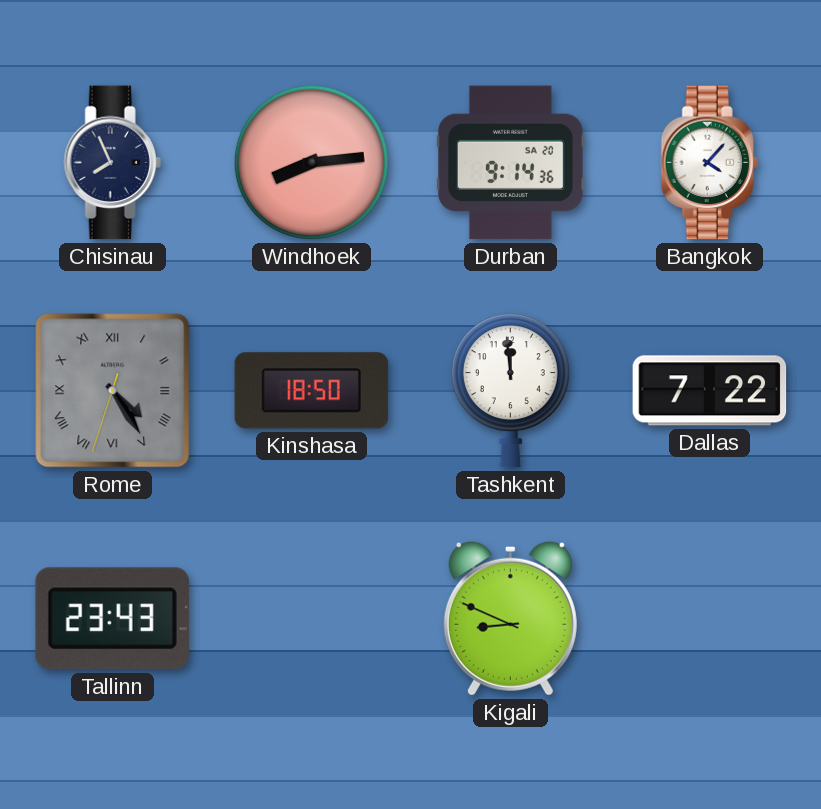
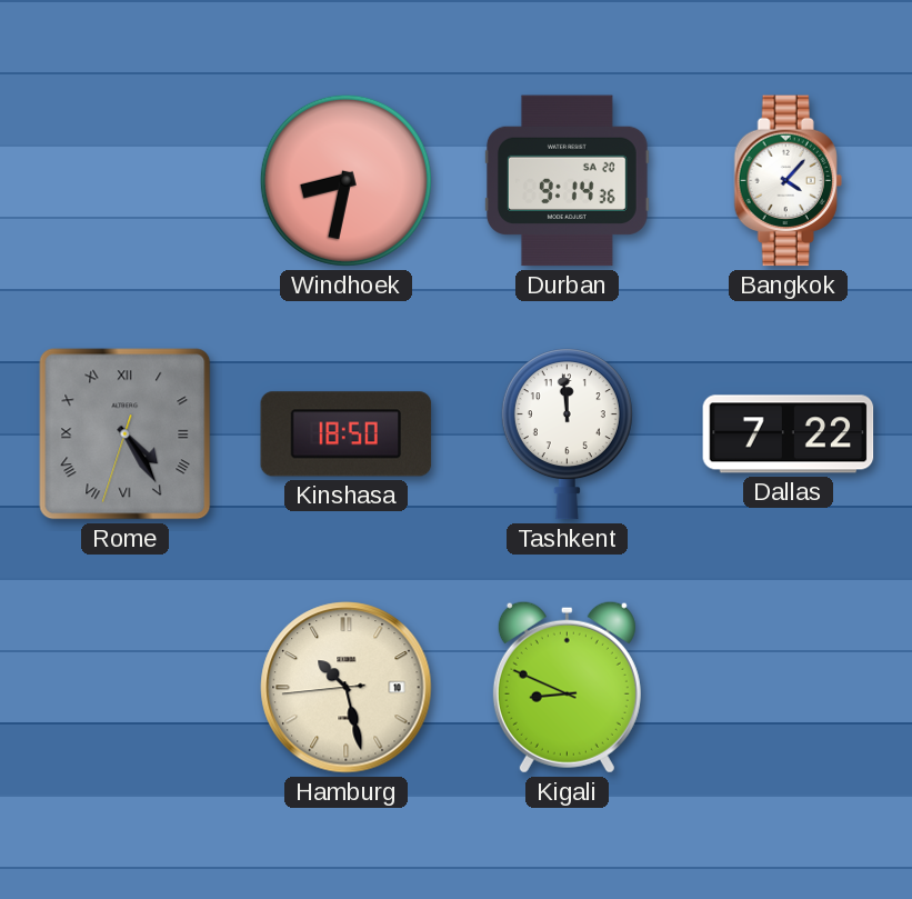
Chisinau: 7:56 -> none (112, 163)
Windhoek: 8:14 -> 8:32 (345, 180)
Tallinn: 23:43 -> none (112, 619)
Hamburg: none -> 10:27 (347, 688)
